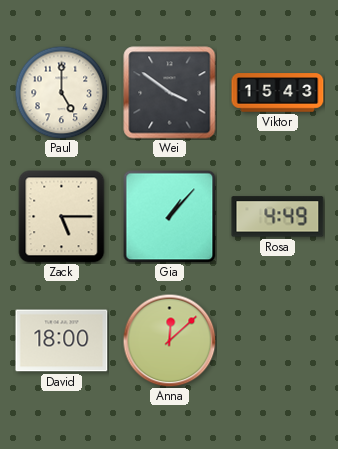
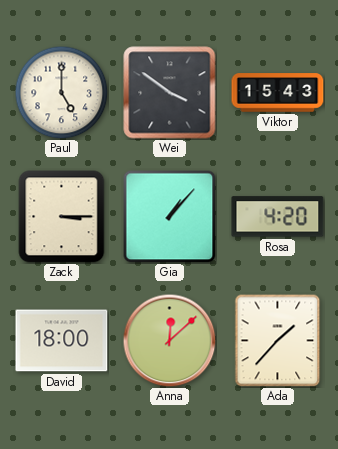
Zack: 5:15 -> 3:15 (62, 217)
Rosa: 4:49 -> 4:20 (278, 217)
Ada: none -> 1:37 (278, 340)
